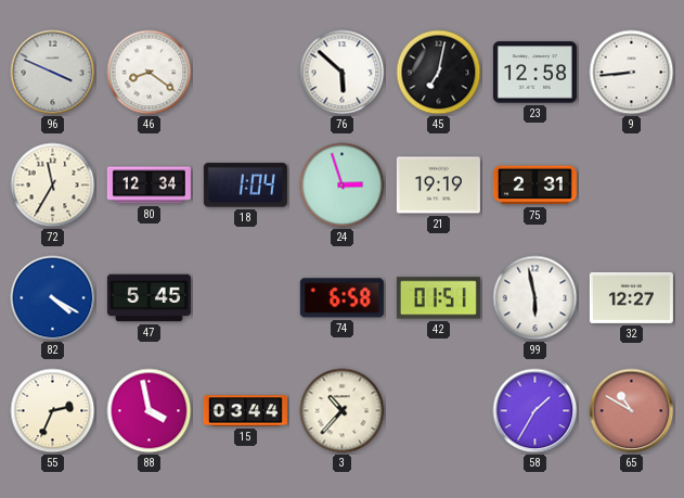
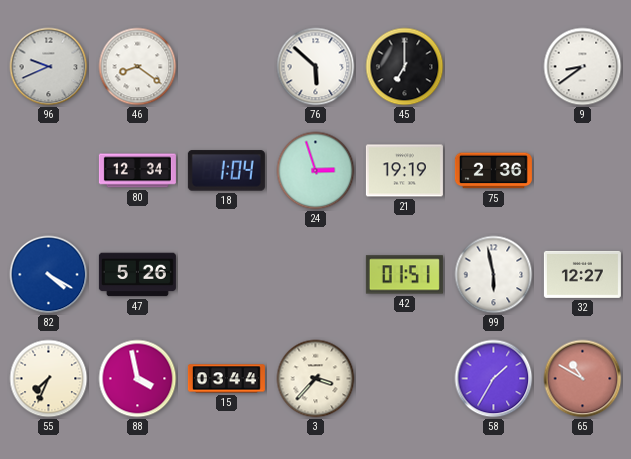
96: 3:49 -> 9:41 (49, 67)
45: 7:02 -> 7:00 (405, 67)
23: 12:58 -> none (534, 73)
9: 8:44 -> 8:39 (583, 67)
72: 11:35 -> none (53, 186)
75: 2:31 -> 2:36 (493, 171)
47: 5:45 -> 5:26 (137, 275)
74: 6:58 -> none (341, 298)
55: 2:34 -> 7:34 (49, 379)
3: 10:37 -> 3:37 (316, 379)
